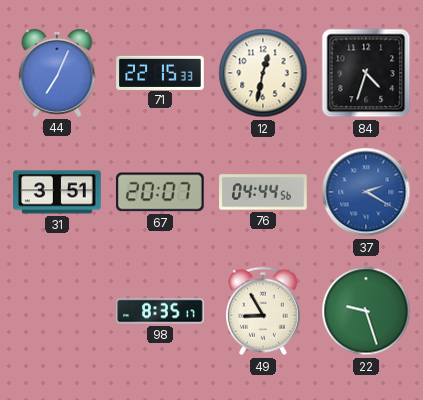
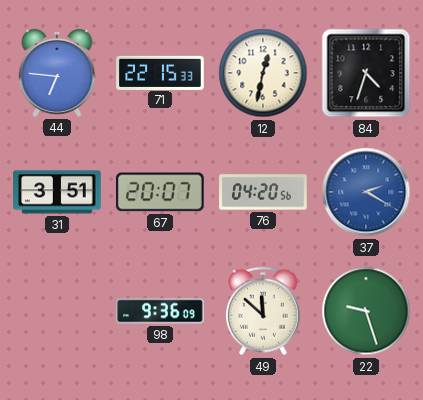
44: 7:04 -> 6:46 (57, 73)
76: 04:44 -> 04:20 (263, 192)
98: 8:35 -> 9:36 (160, 311)
49: 8:55 -> 11:52 (263, 311)
